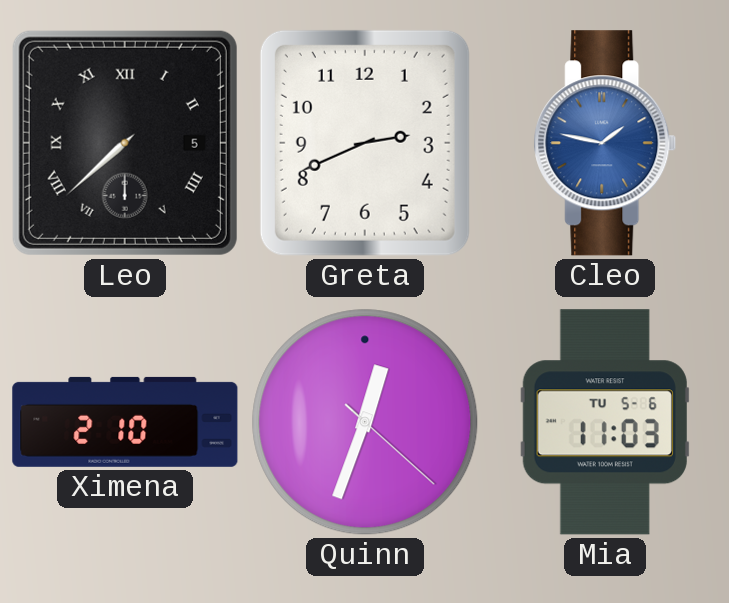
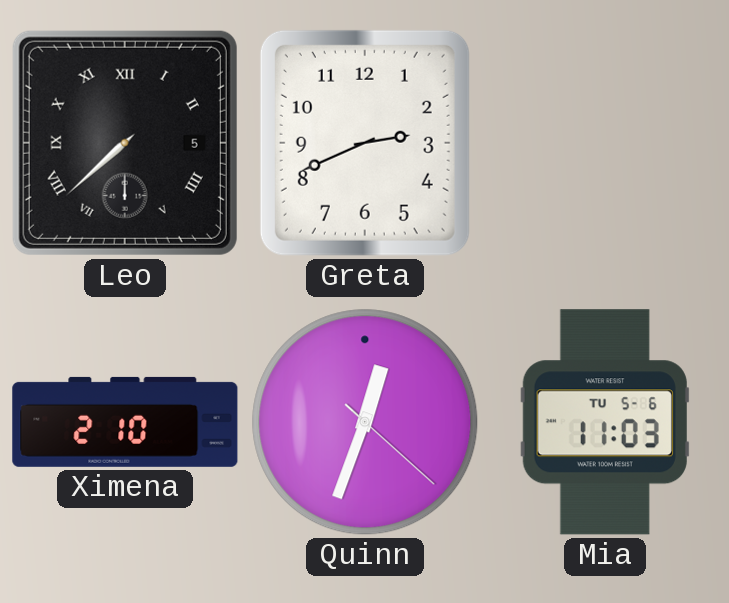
Cleo: 1:47 -> none (605, 143)
